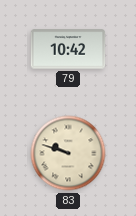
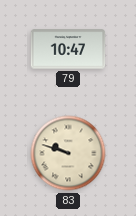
79: 10:42 -> 10:47 (68, 49)
